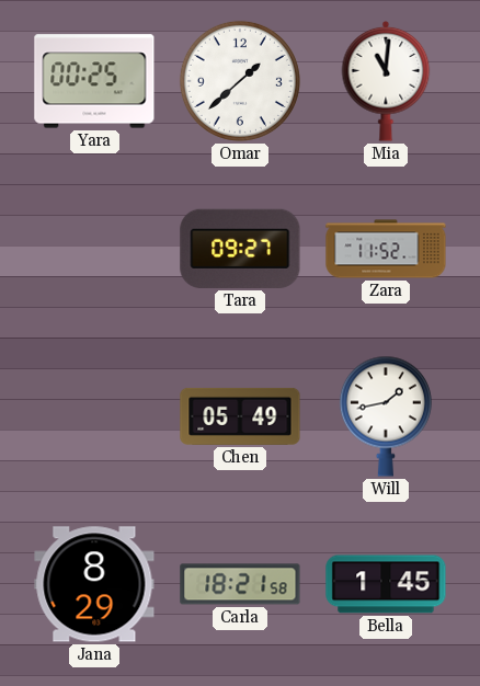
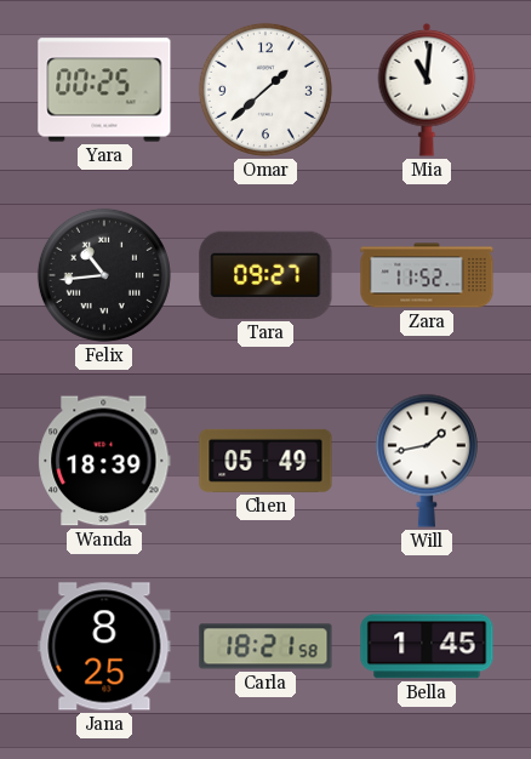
Felix: none -> 10:44 (104, 275)
Wanda: none -> 18:39 (104, 461)
Jana: 8:29 -> 8:25 (104, 646)
